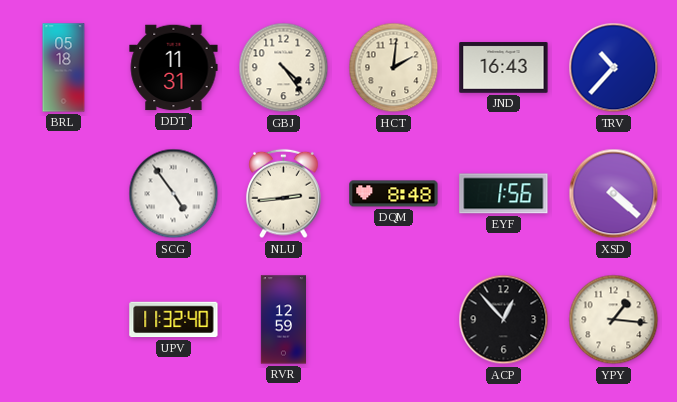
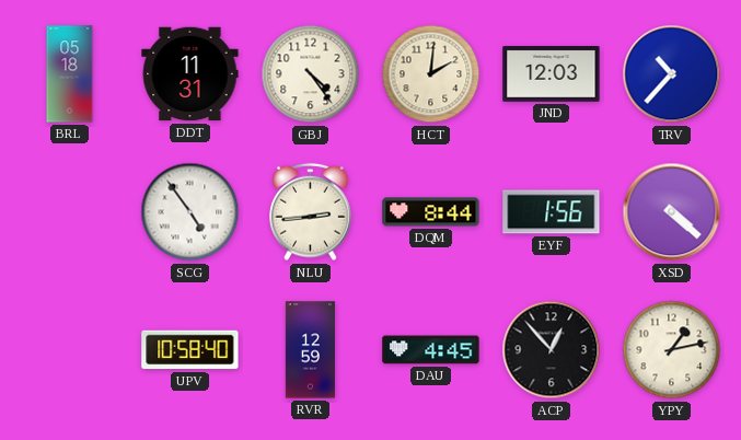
JND: 16:43 -> 12:03 (552, 74)
DQM: 8:48 -> 8:44 (431, 212)
UPV: 11:32 -> 10:58 (190, 350)
DAU: none -> 4:45 (431, 350)
YPY: 1:16 -> 1:13 (672, 350)
